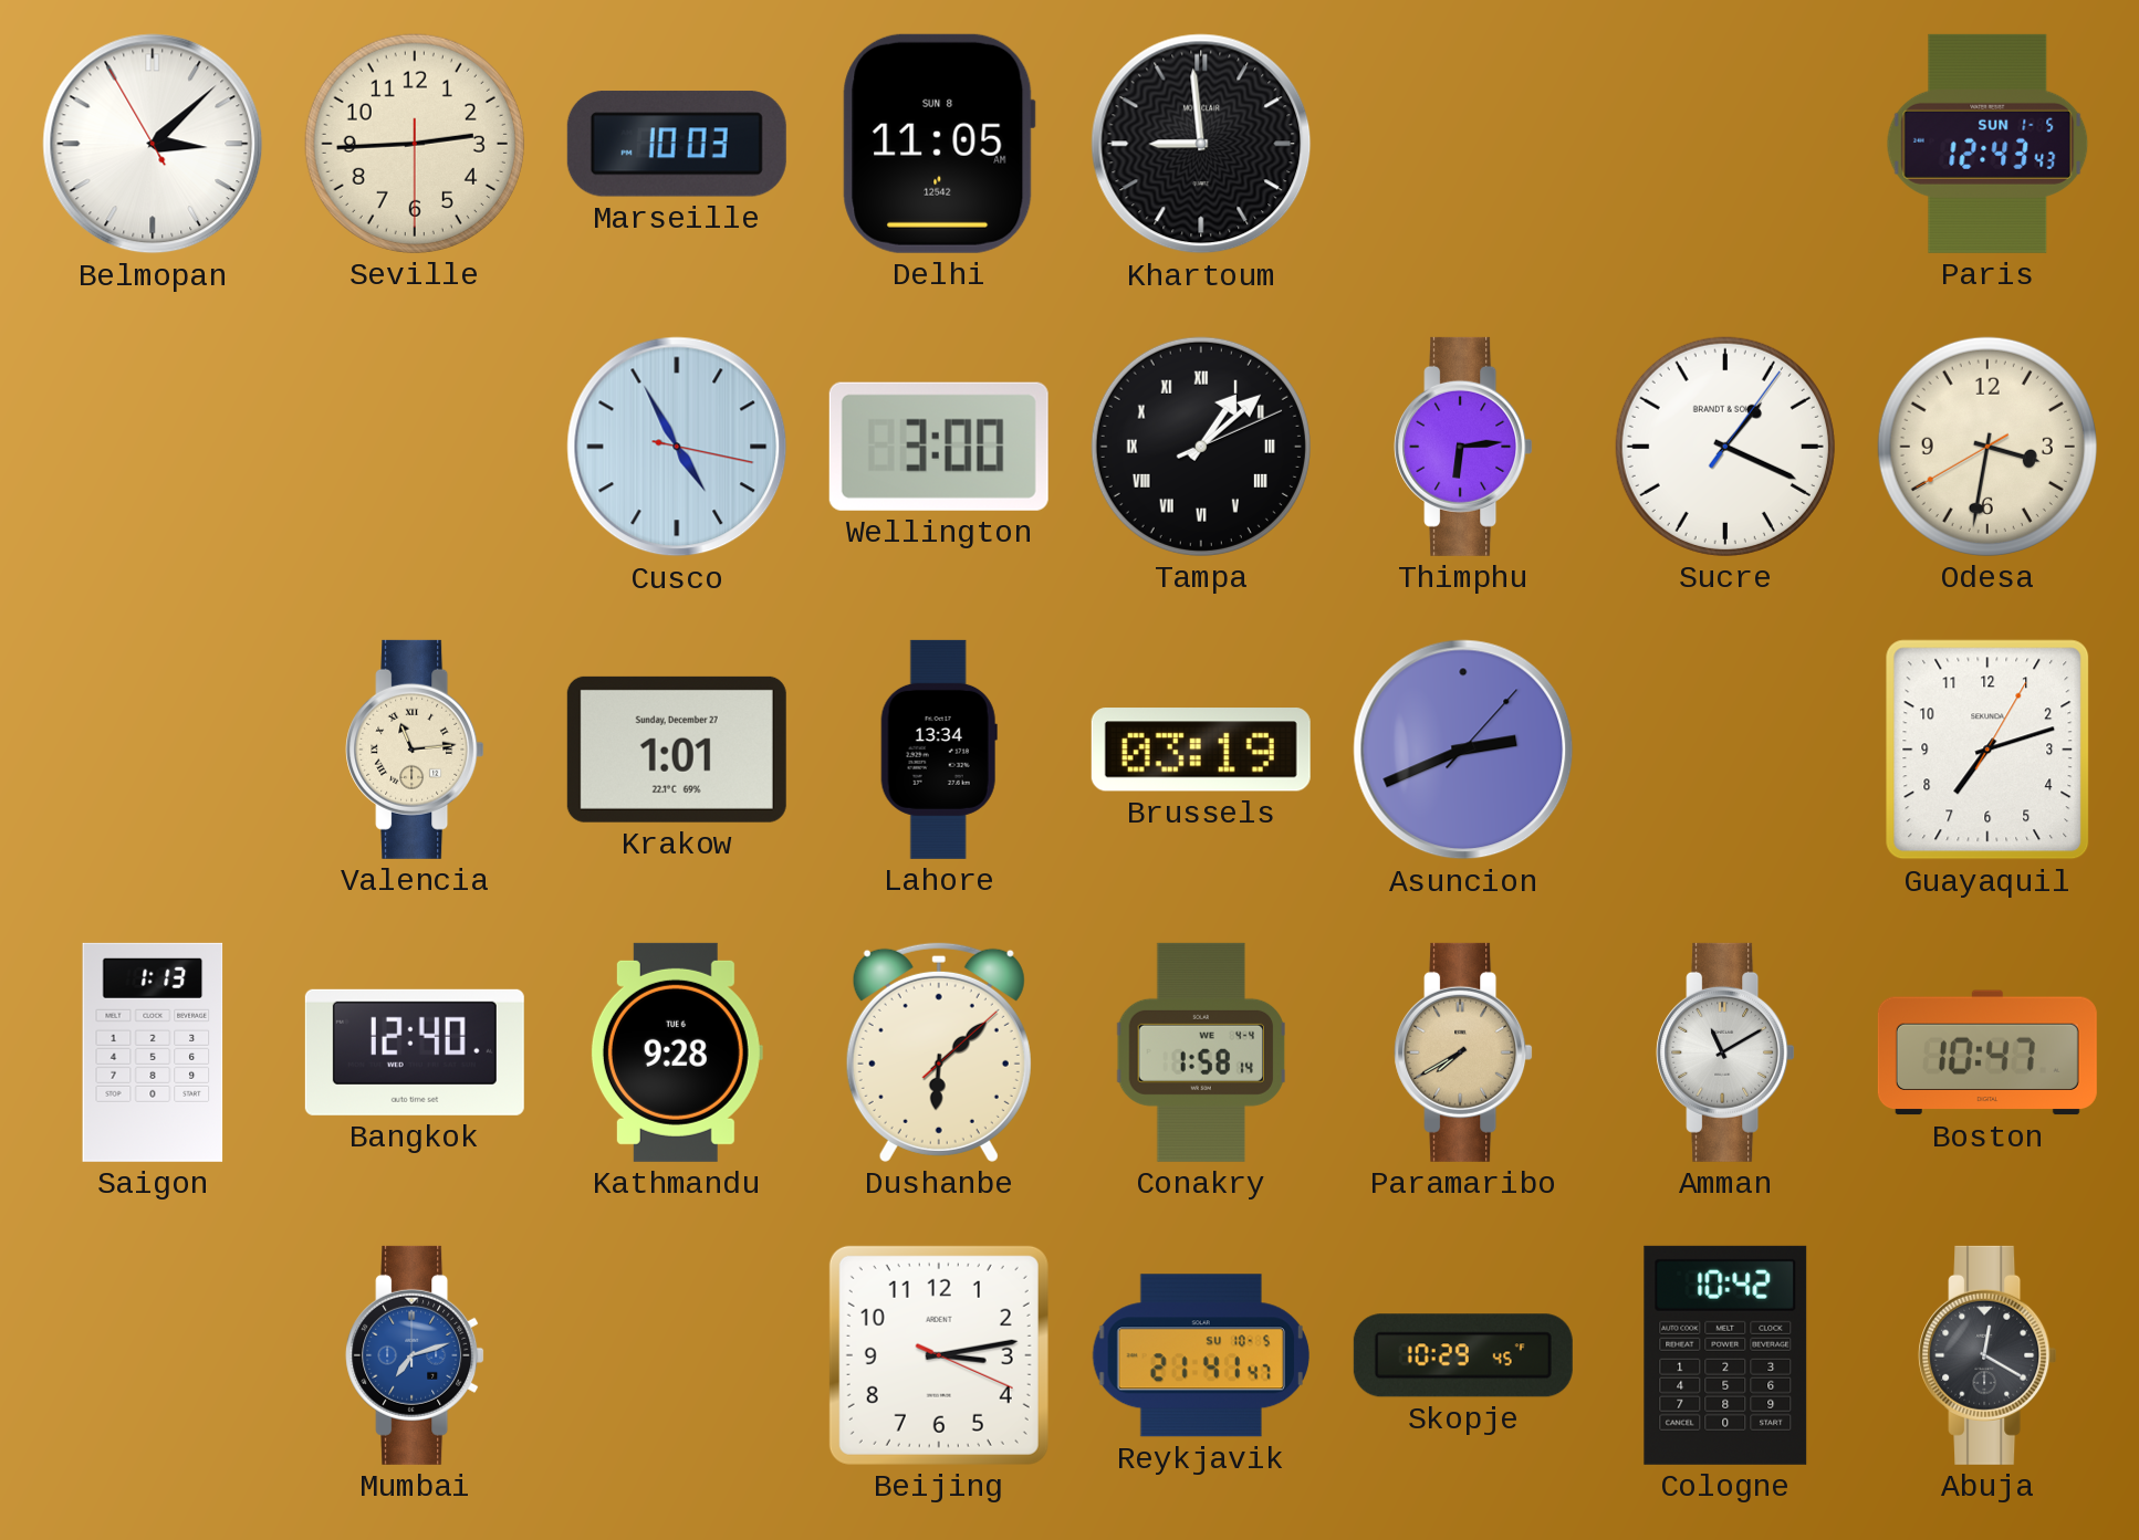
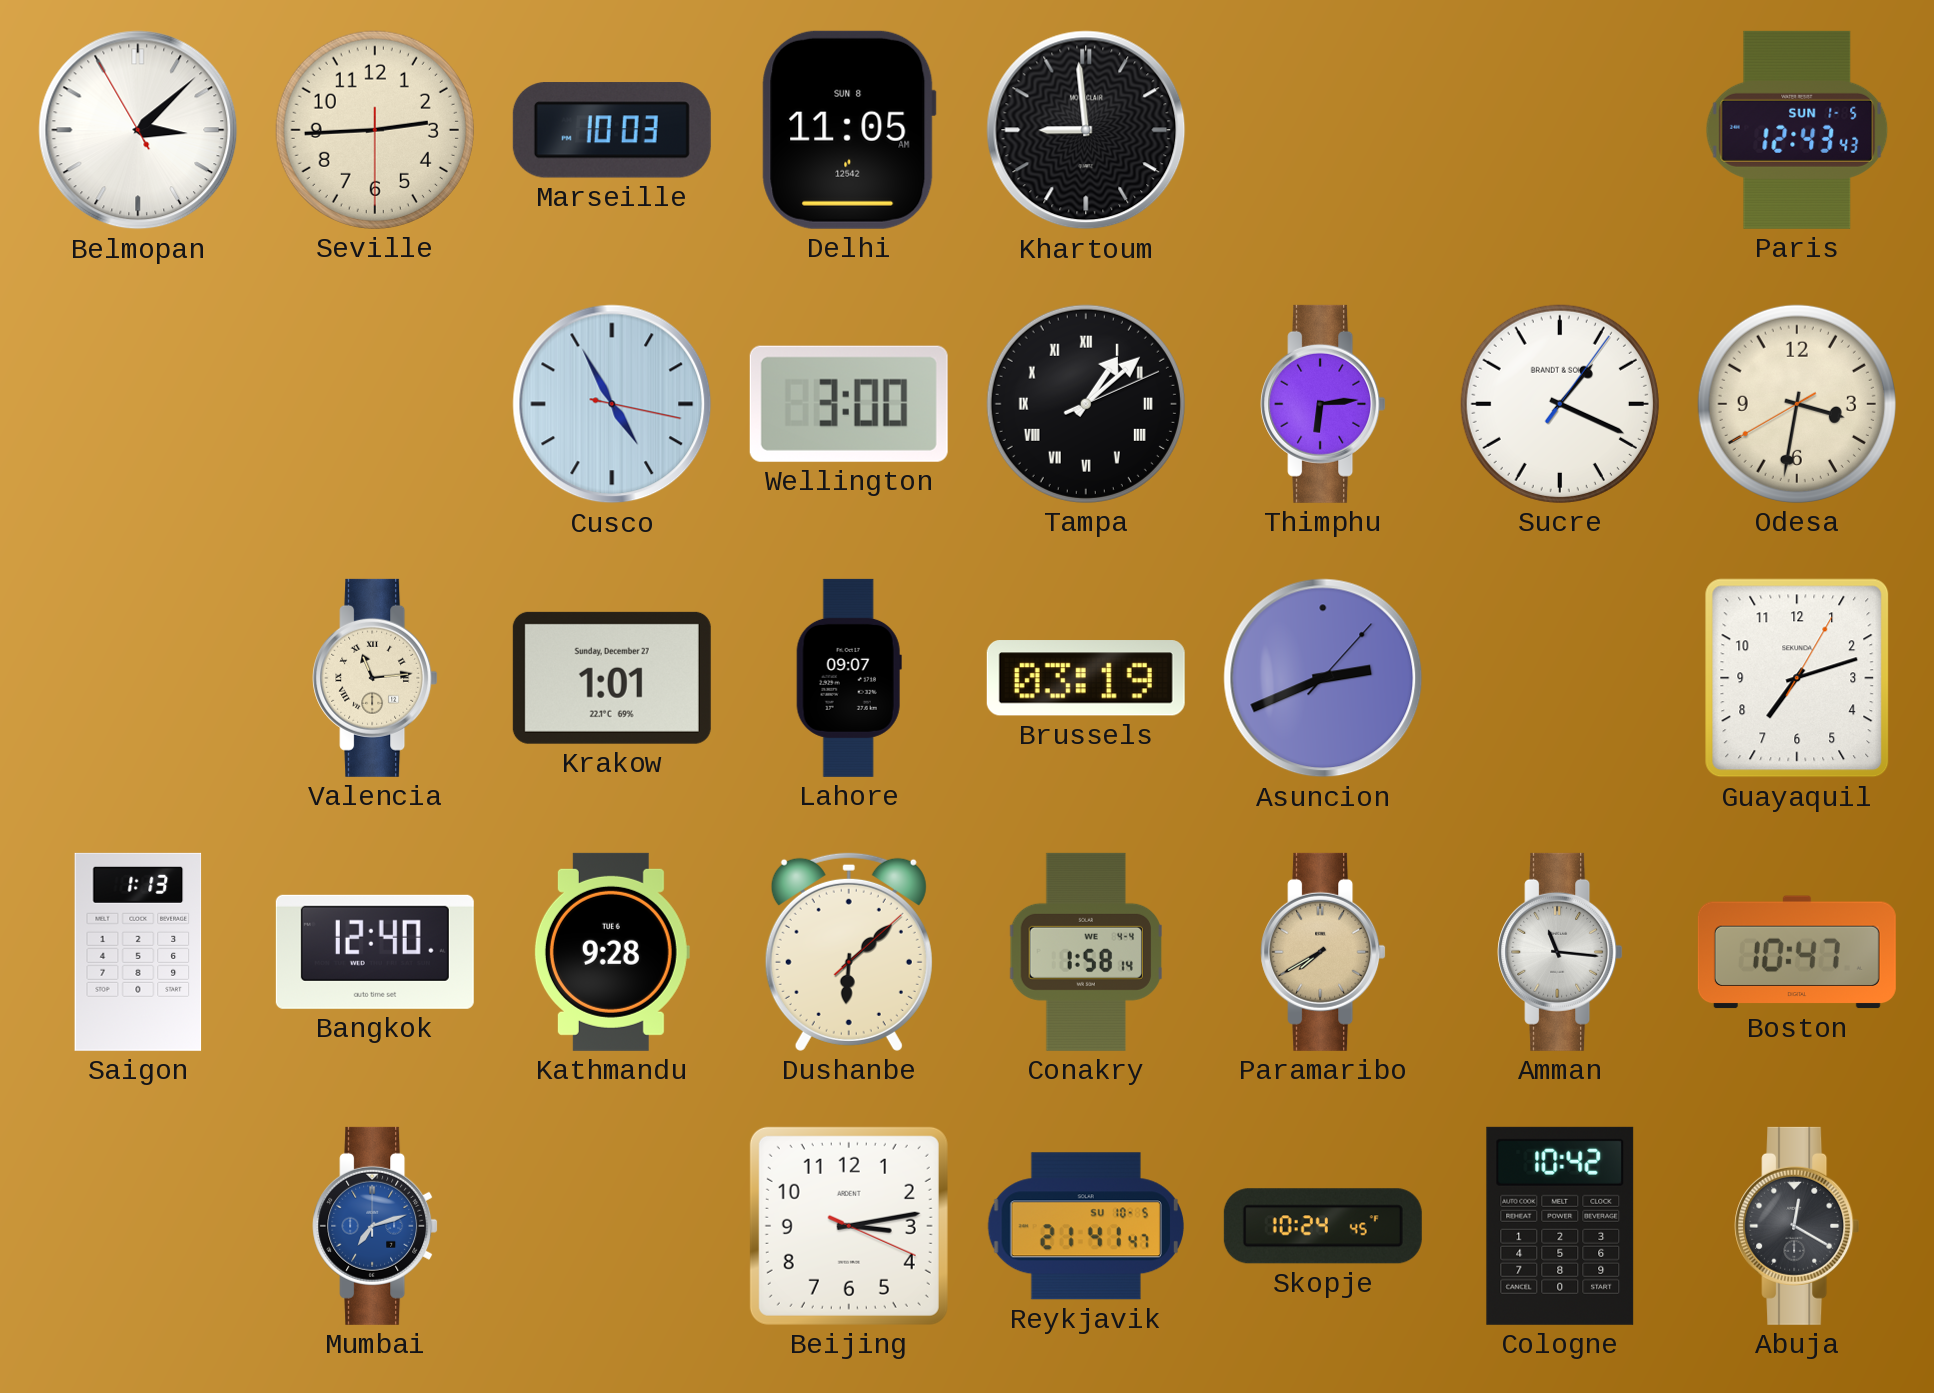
Lahore: 13:34 -> 09:07 (849, 678)
Amman: 11:10 -> 11:16 (1560, 952)
Skopje: 10:29 -> 10:24 (1323, 1226)
